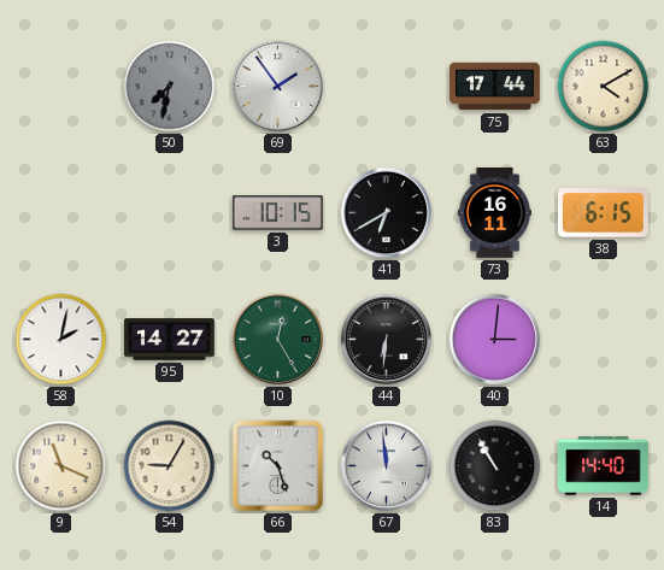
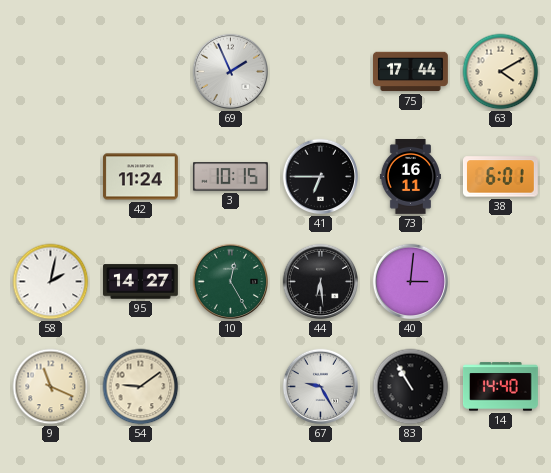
50: 7:32 -> none (170, 87)
69: 1:54 -> 1:56 (231, 72)
42: none -> 11:24 (141, 177)
41: 6:40 -> 6:45 (321, 177)
38: 6:15 -> 6:01 (500, 177)
44: 6:31 -> 6:29 (321, 282)
54: 9:05 -> 9:09 (141, 387)
66: 10:27 -> none (278, 466)
67: 11:59 -> 9:25 (321, 387)
